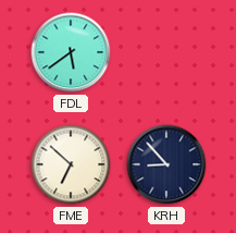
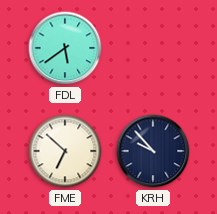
KRH: 8:53 -> 9:53 (153, 151)
